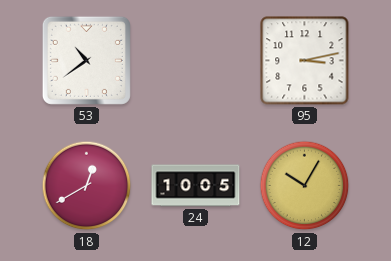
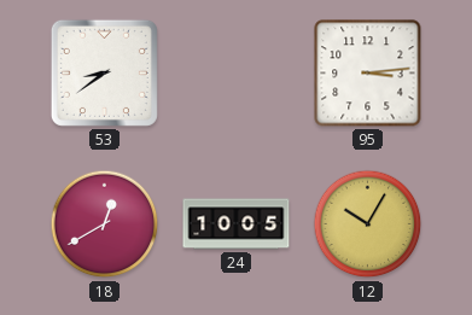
53: 10:39 -> 8:39 (104, 72)
95: 3:13 -> 3:14 (368, 74)
